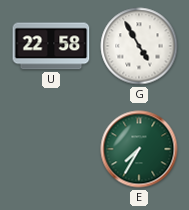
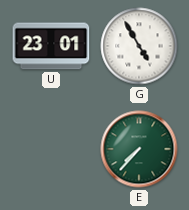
U: 22:58 -> 23:01 (51, 46)
E: 7:35 -> 7:37 (139, 149)
